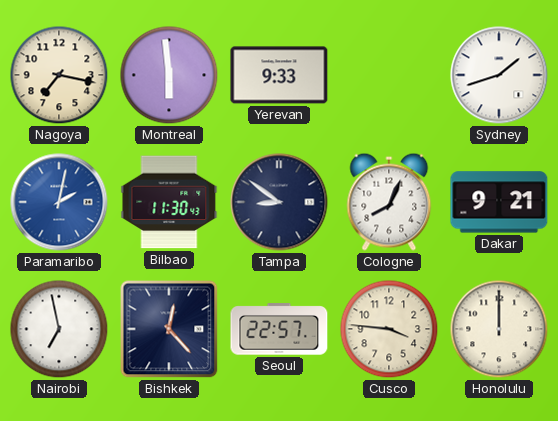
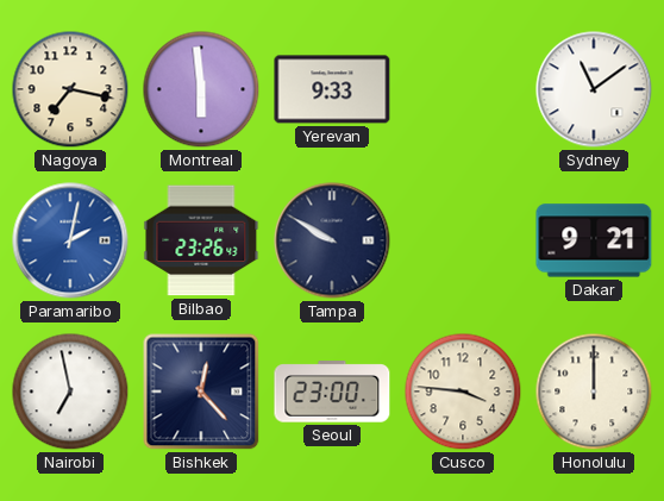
Sydney: 1:42 -> 11:09 (594, 89)
Bilbao: 11:30 -> 23:26 (201, 240)
Tampa: 8:51 -> 9:50 (332, 240)
Cologne: 8:04 -> none (389, 202)
Seoul: 22:57 -> 23:00 (332, 392)
